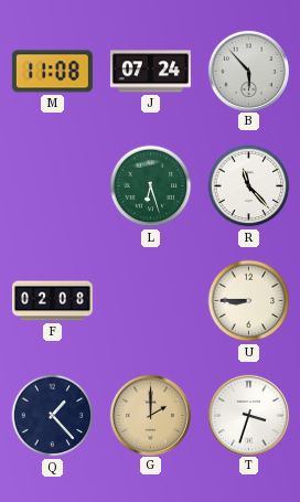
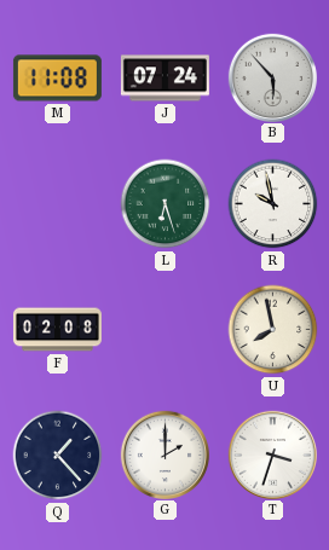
R: 11:23 -> 9:58 (273, 204)
U: 8:45 -> 7:58 (273, 330)
G dial: champagne -> white (164, 455)
